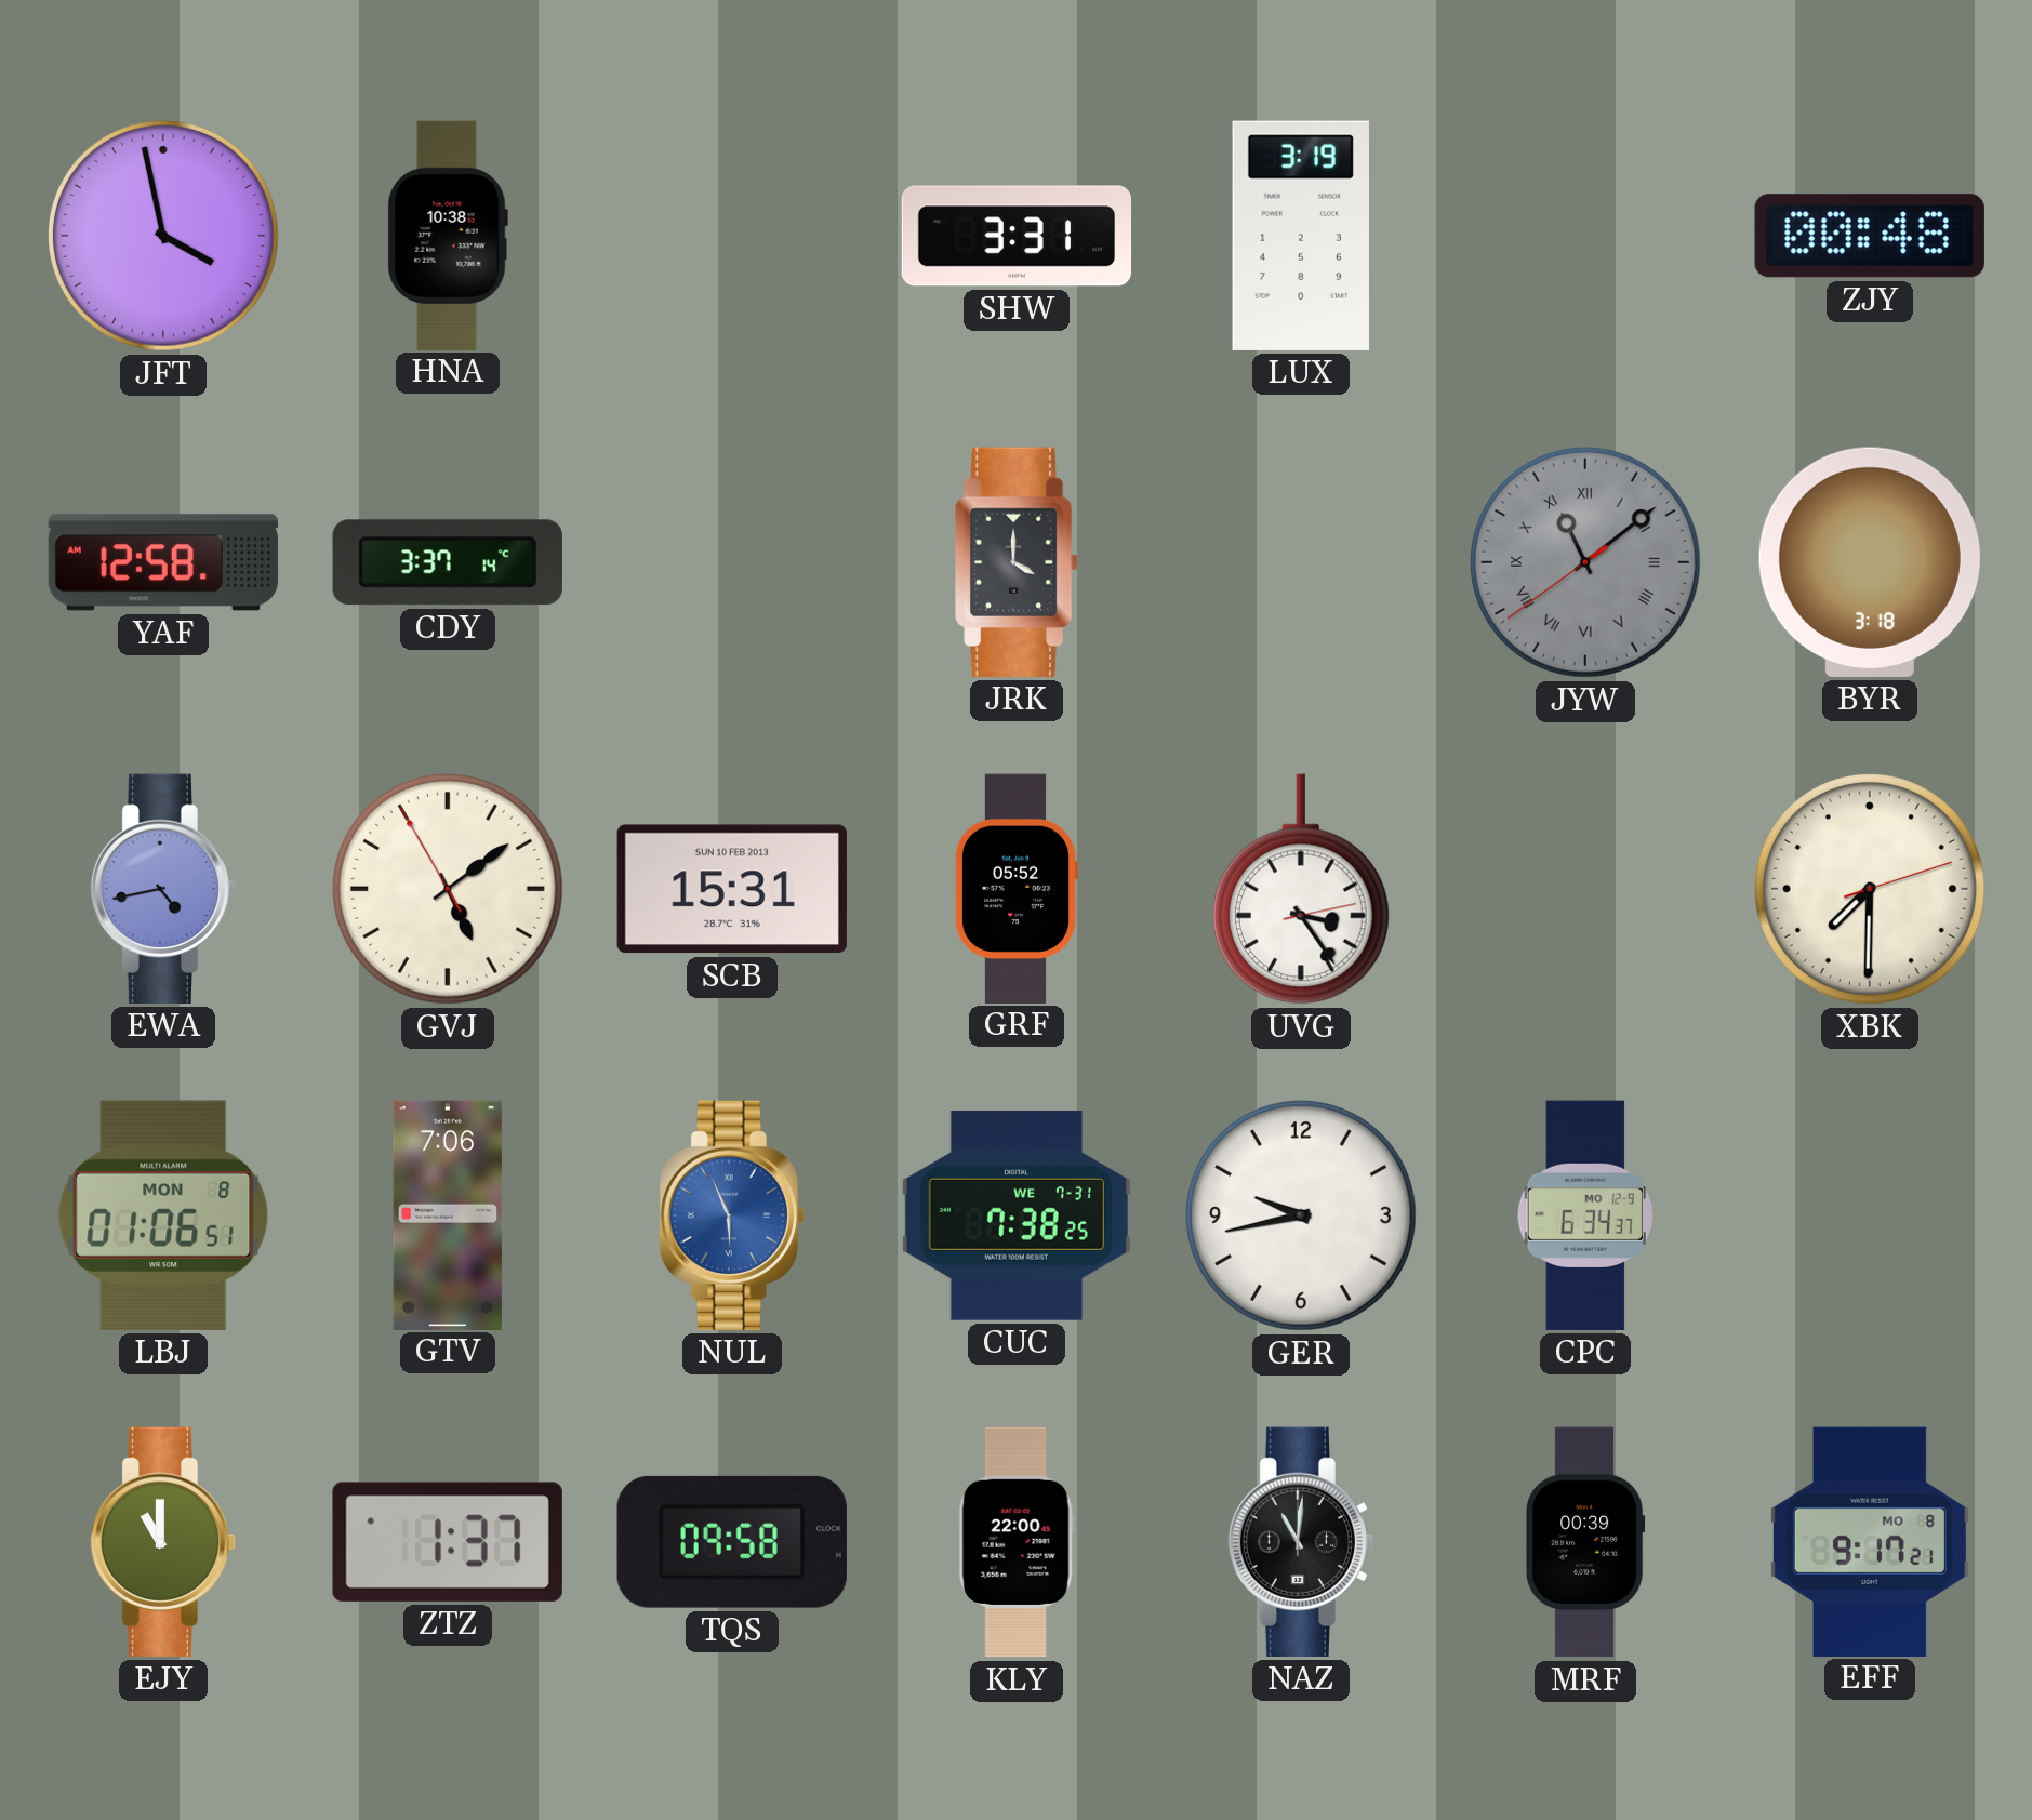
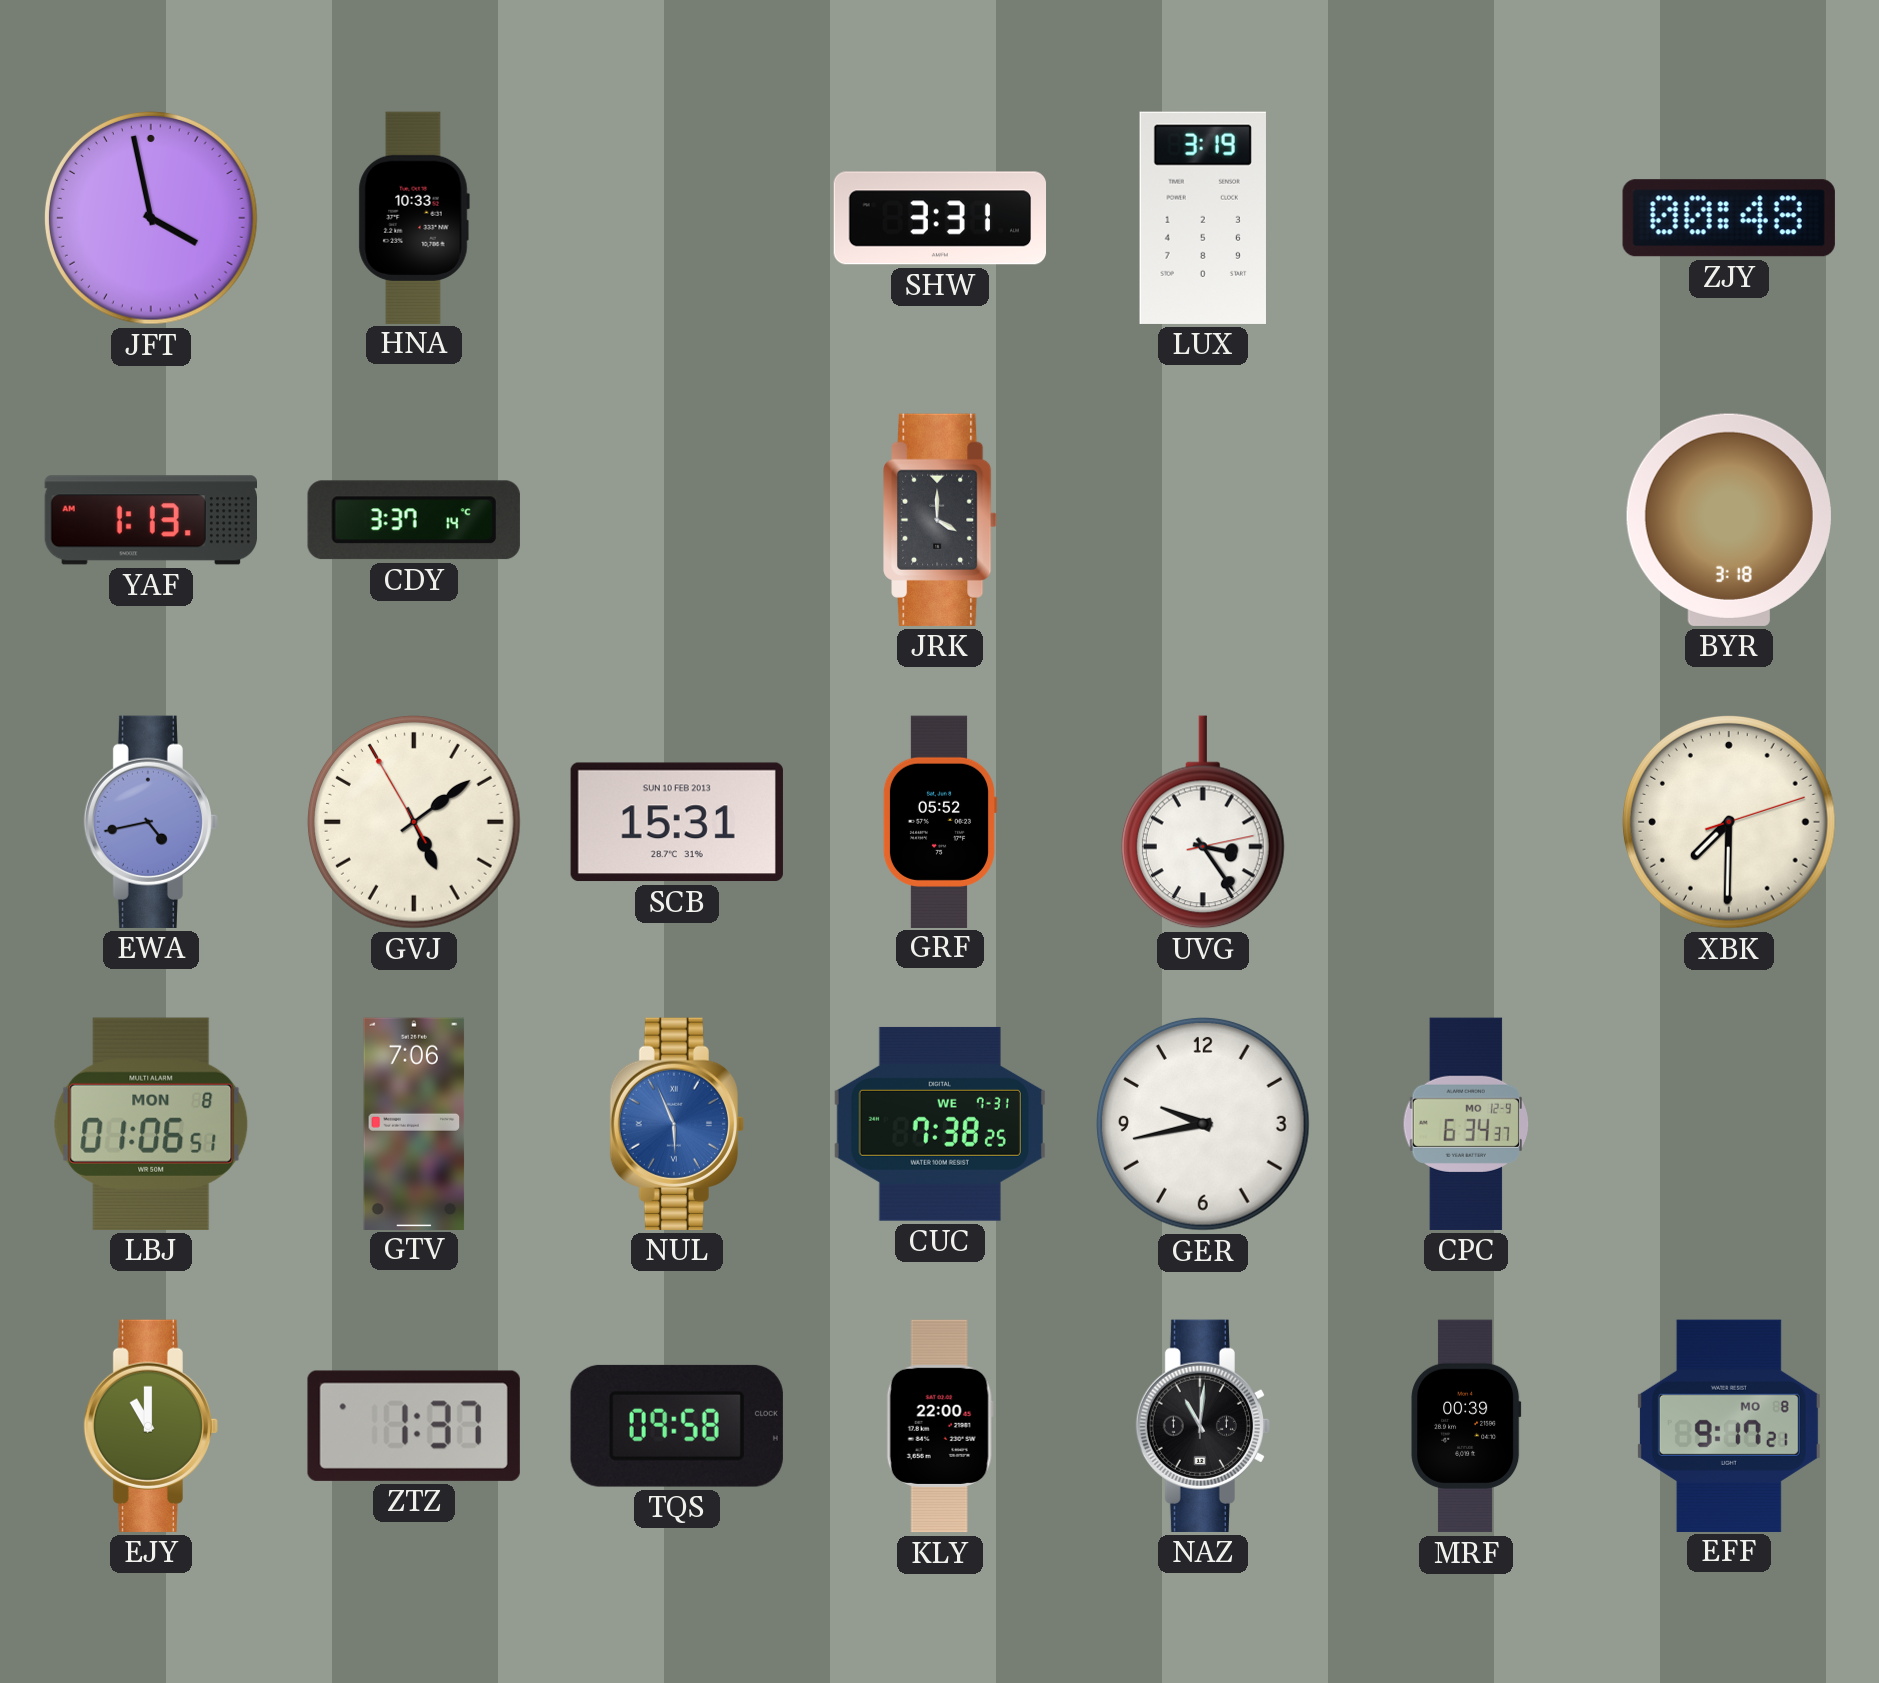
HNA: 10:38 -> 10:33 (414, 217)
YAF: 12:58 -> 1:13 (150, 520)
JYW: 11:08 -> none (1585, 563)
